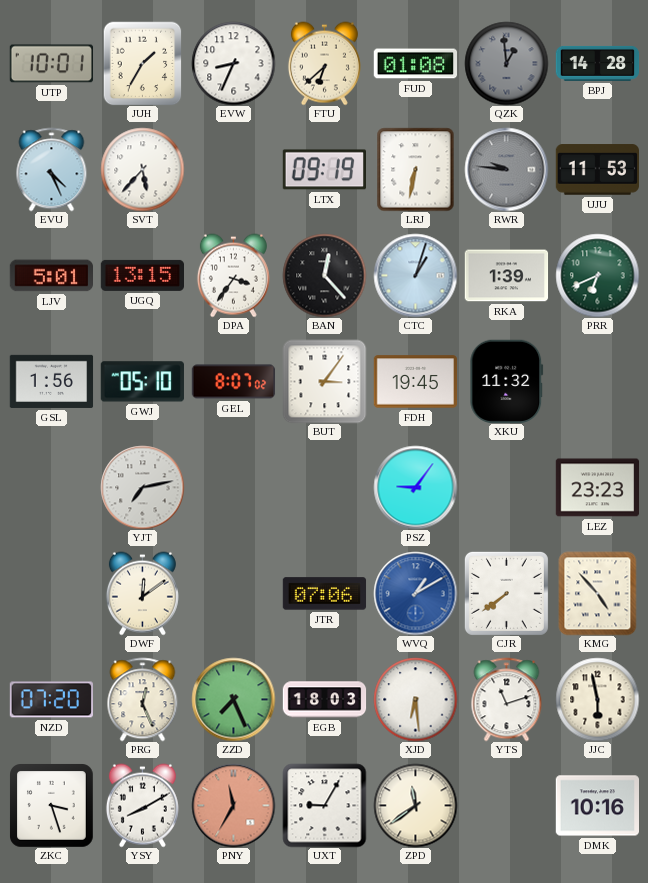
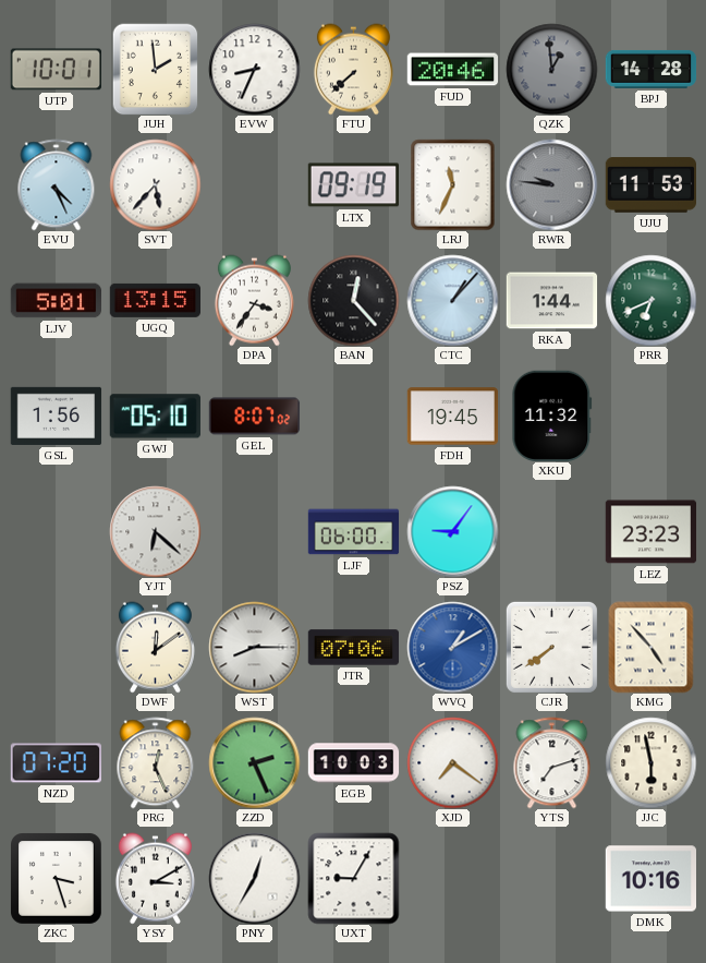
JUH: 1:35 -> 1:59 (156, 69)
FTU: 6:38 -> 7:38 (353, 69)
FUD: 01:08 -> 20:46 (452, 70)
LRJ: 6:32 -> 11:34 (453, 184)
CTC: 1:03 -> 1:07 (452, 300)
RKA: 1:39 -> 1:44 (551, 301)
BUT: 3:06 -> none (324, 381)
YJT: 7:13 -> 6:22 (155, 531)
LJF: none -> 06:00 (353, 532)
WST: none -> 8:15 (254, 647)
ZZD: 7:26 -> 2:26 (254, 762)
EGB: 18:03 -> 10:03 (353, 763)
XJD: 6:29 -> 7:21 (452, 762)
YTS: 11:12 -> 7:12 (552, 762)
YSY: 8:10 -> 3:10 (155, 878)
PNY: 11:35 -> 12:35 (254, 878)
PNY dial: salmon -> white (254, 878)
ZPD: 11:39 -> none (415, 805)
